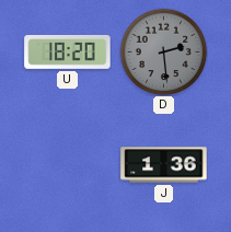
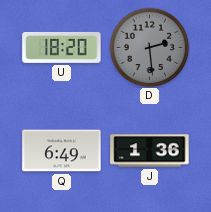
Q: none -> 6:49 (62, 151)
